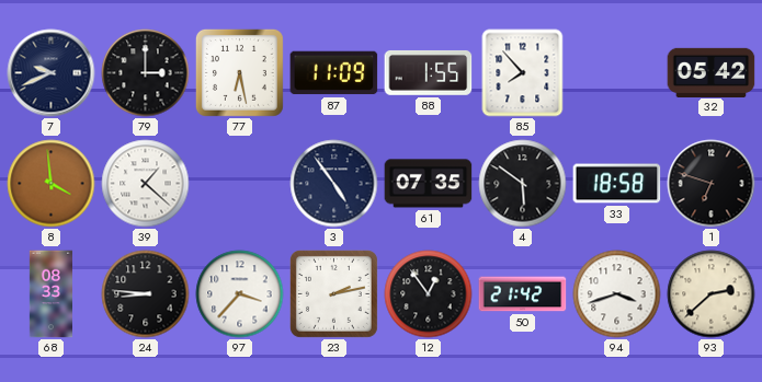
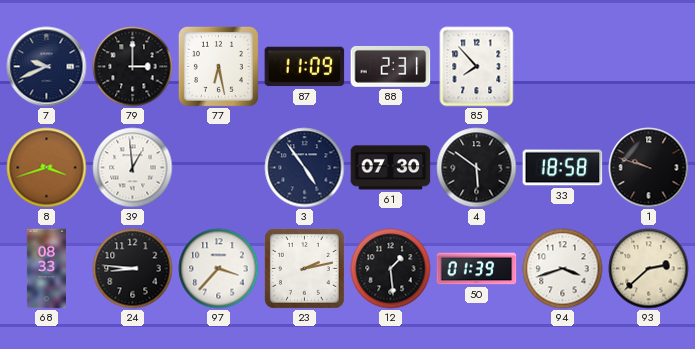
88: 1:55 -> 2:31 (391, 66)
32: 05:42 -> none (712, 72)
8: 3:59 -> 3:42 (47, 168)
39: 1:22 -> 12:59 (133, 168)
61: 07:35 -> 07:30 (391, 168)
1: 6:48 -> 9:48 (649, 168)
12: 12:54 -> 1:29 (391, 269)
50: 21:42 -> 01:39 (477, 269)
